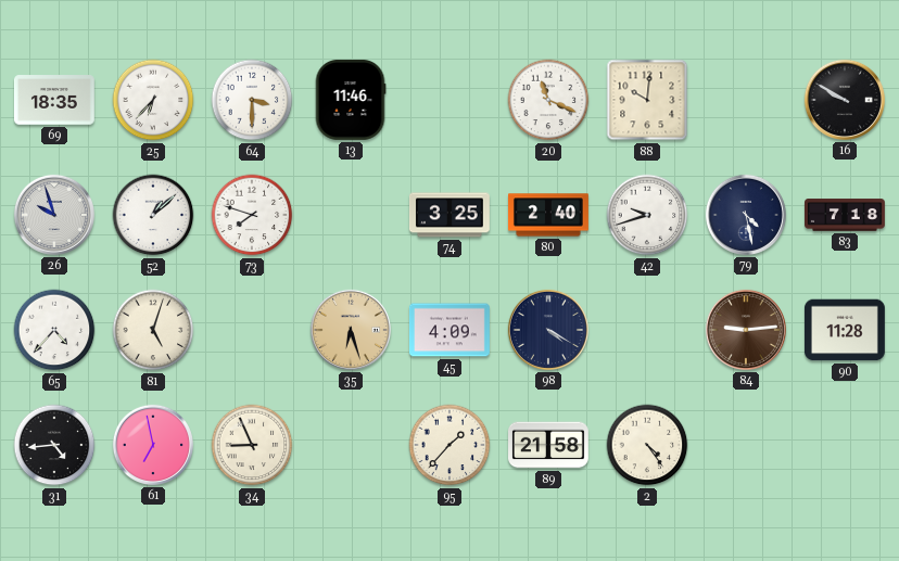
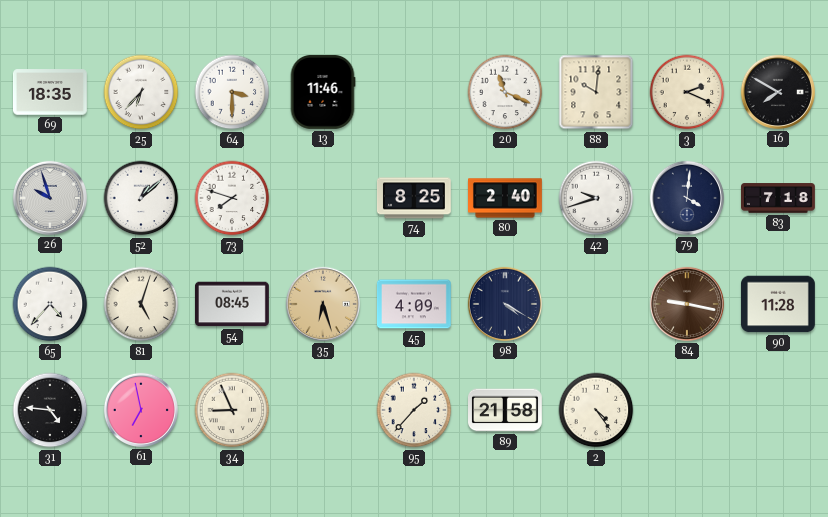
3: none -> 2:19 (687, 92)
16: 9:50 -> 7:50 (778, 92)
74: 3:25 -> 8:25 (414, 198)
79: 4:28 -> 4:01 (687, 198)
54: none -> 08:45 (233, 304)
84: 9:14 -> 9:17 (687, 304)
31: 4:44 -> 4:46 (50, 410)
